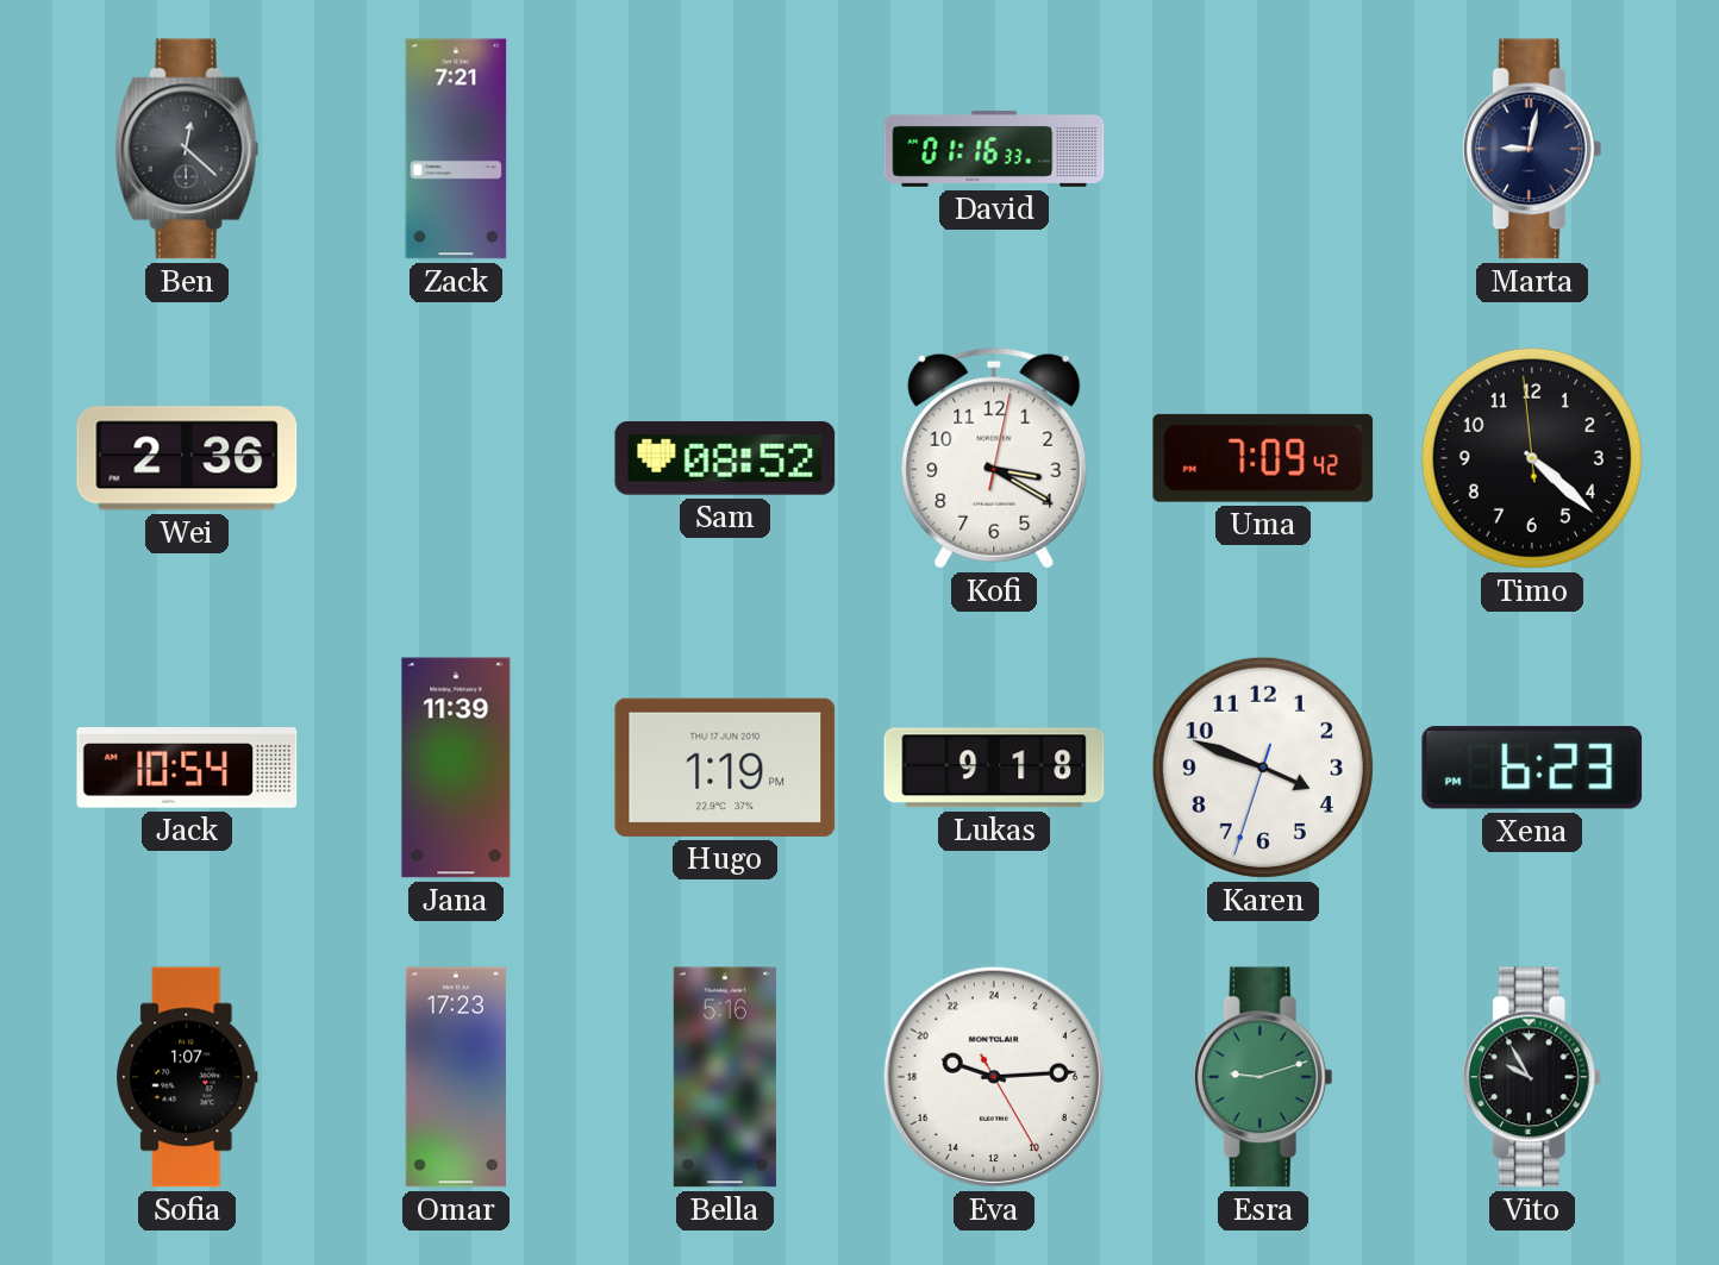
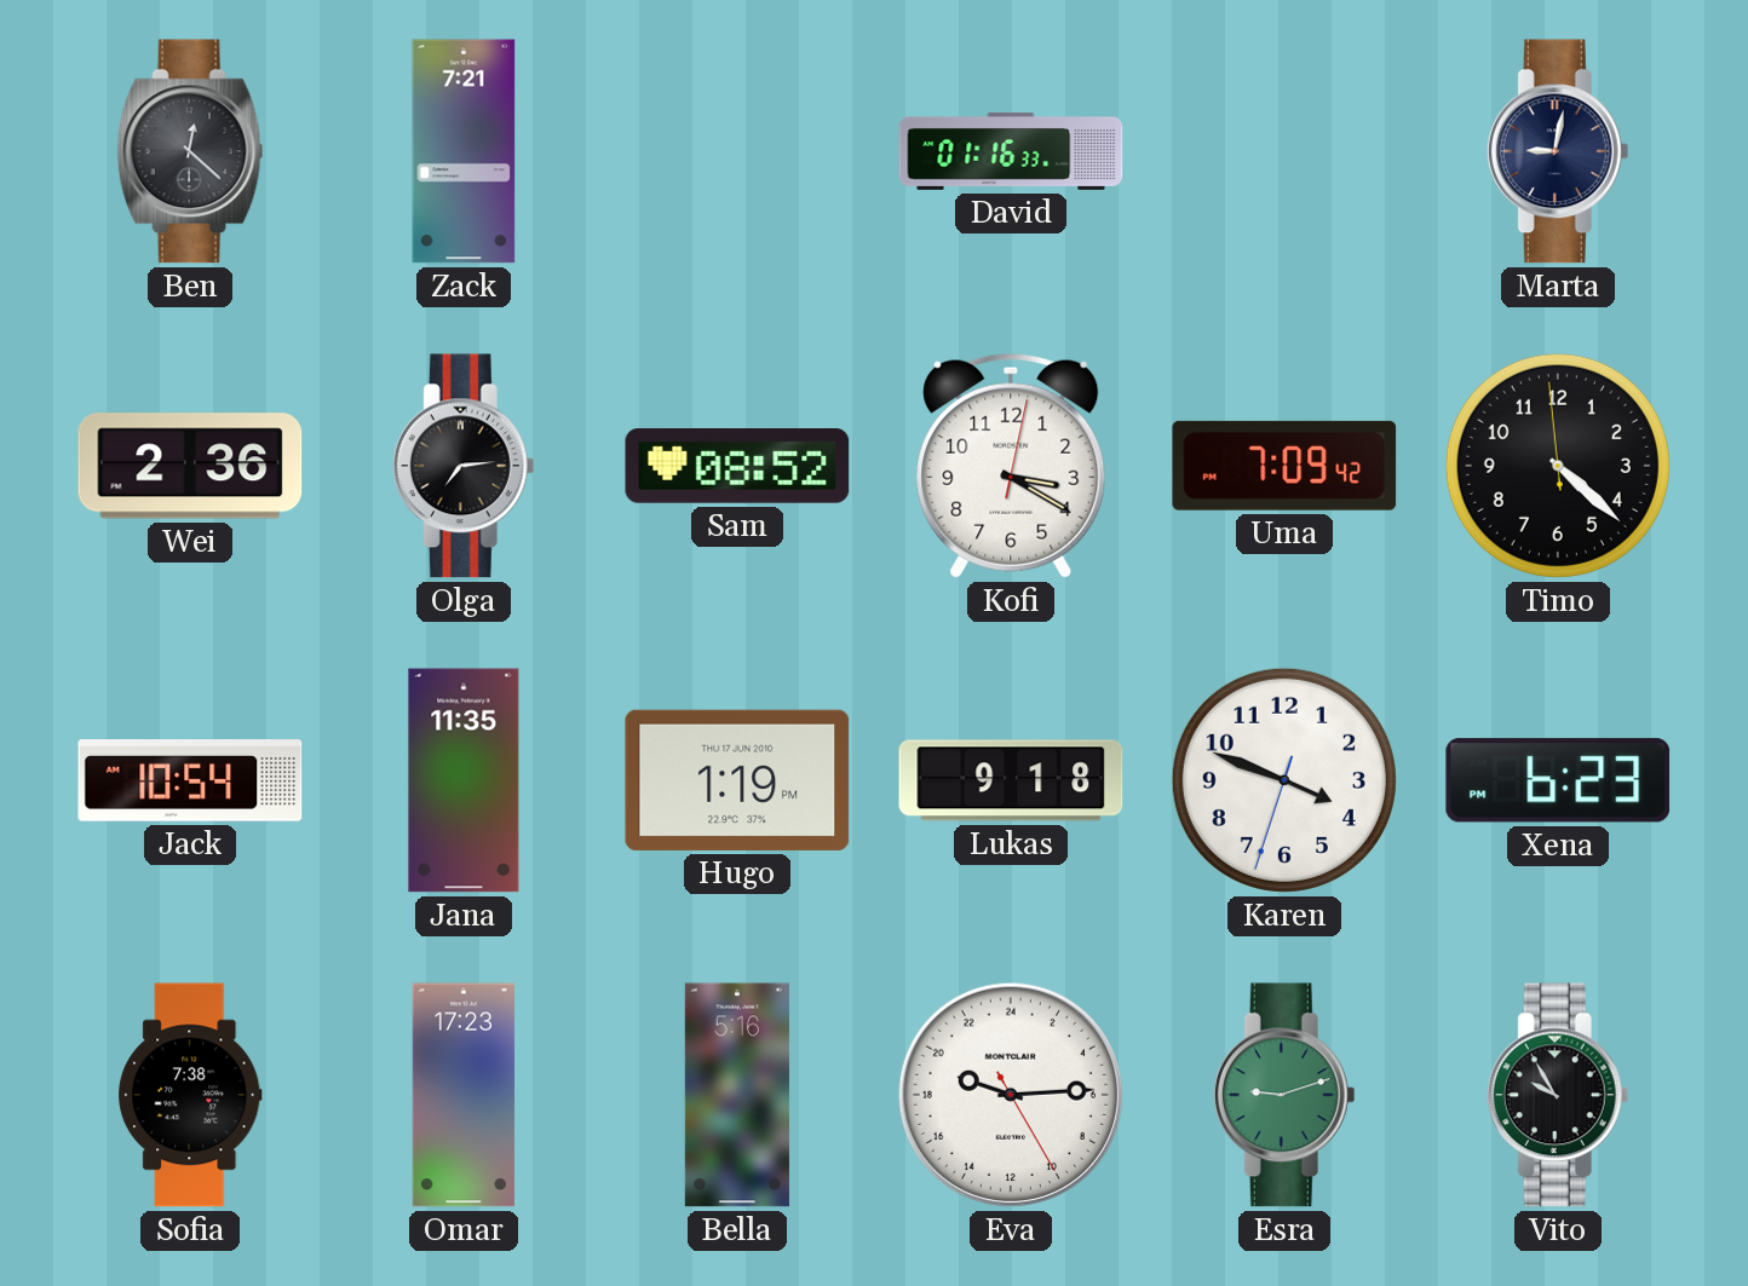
Olga: none -> 7:14 (464, 466)
Jana: 11:39 -> 11:35 (464, 780)
Sofia: 1:07 -> 7:38 (190, 1095)
